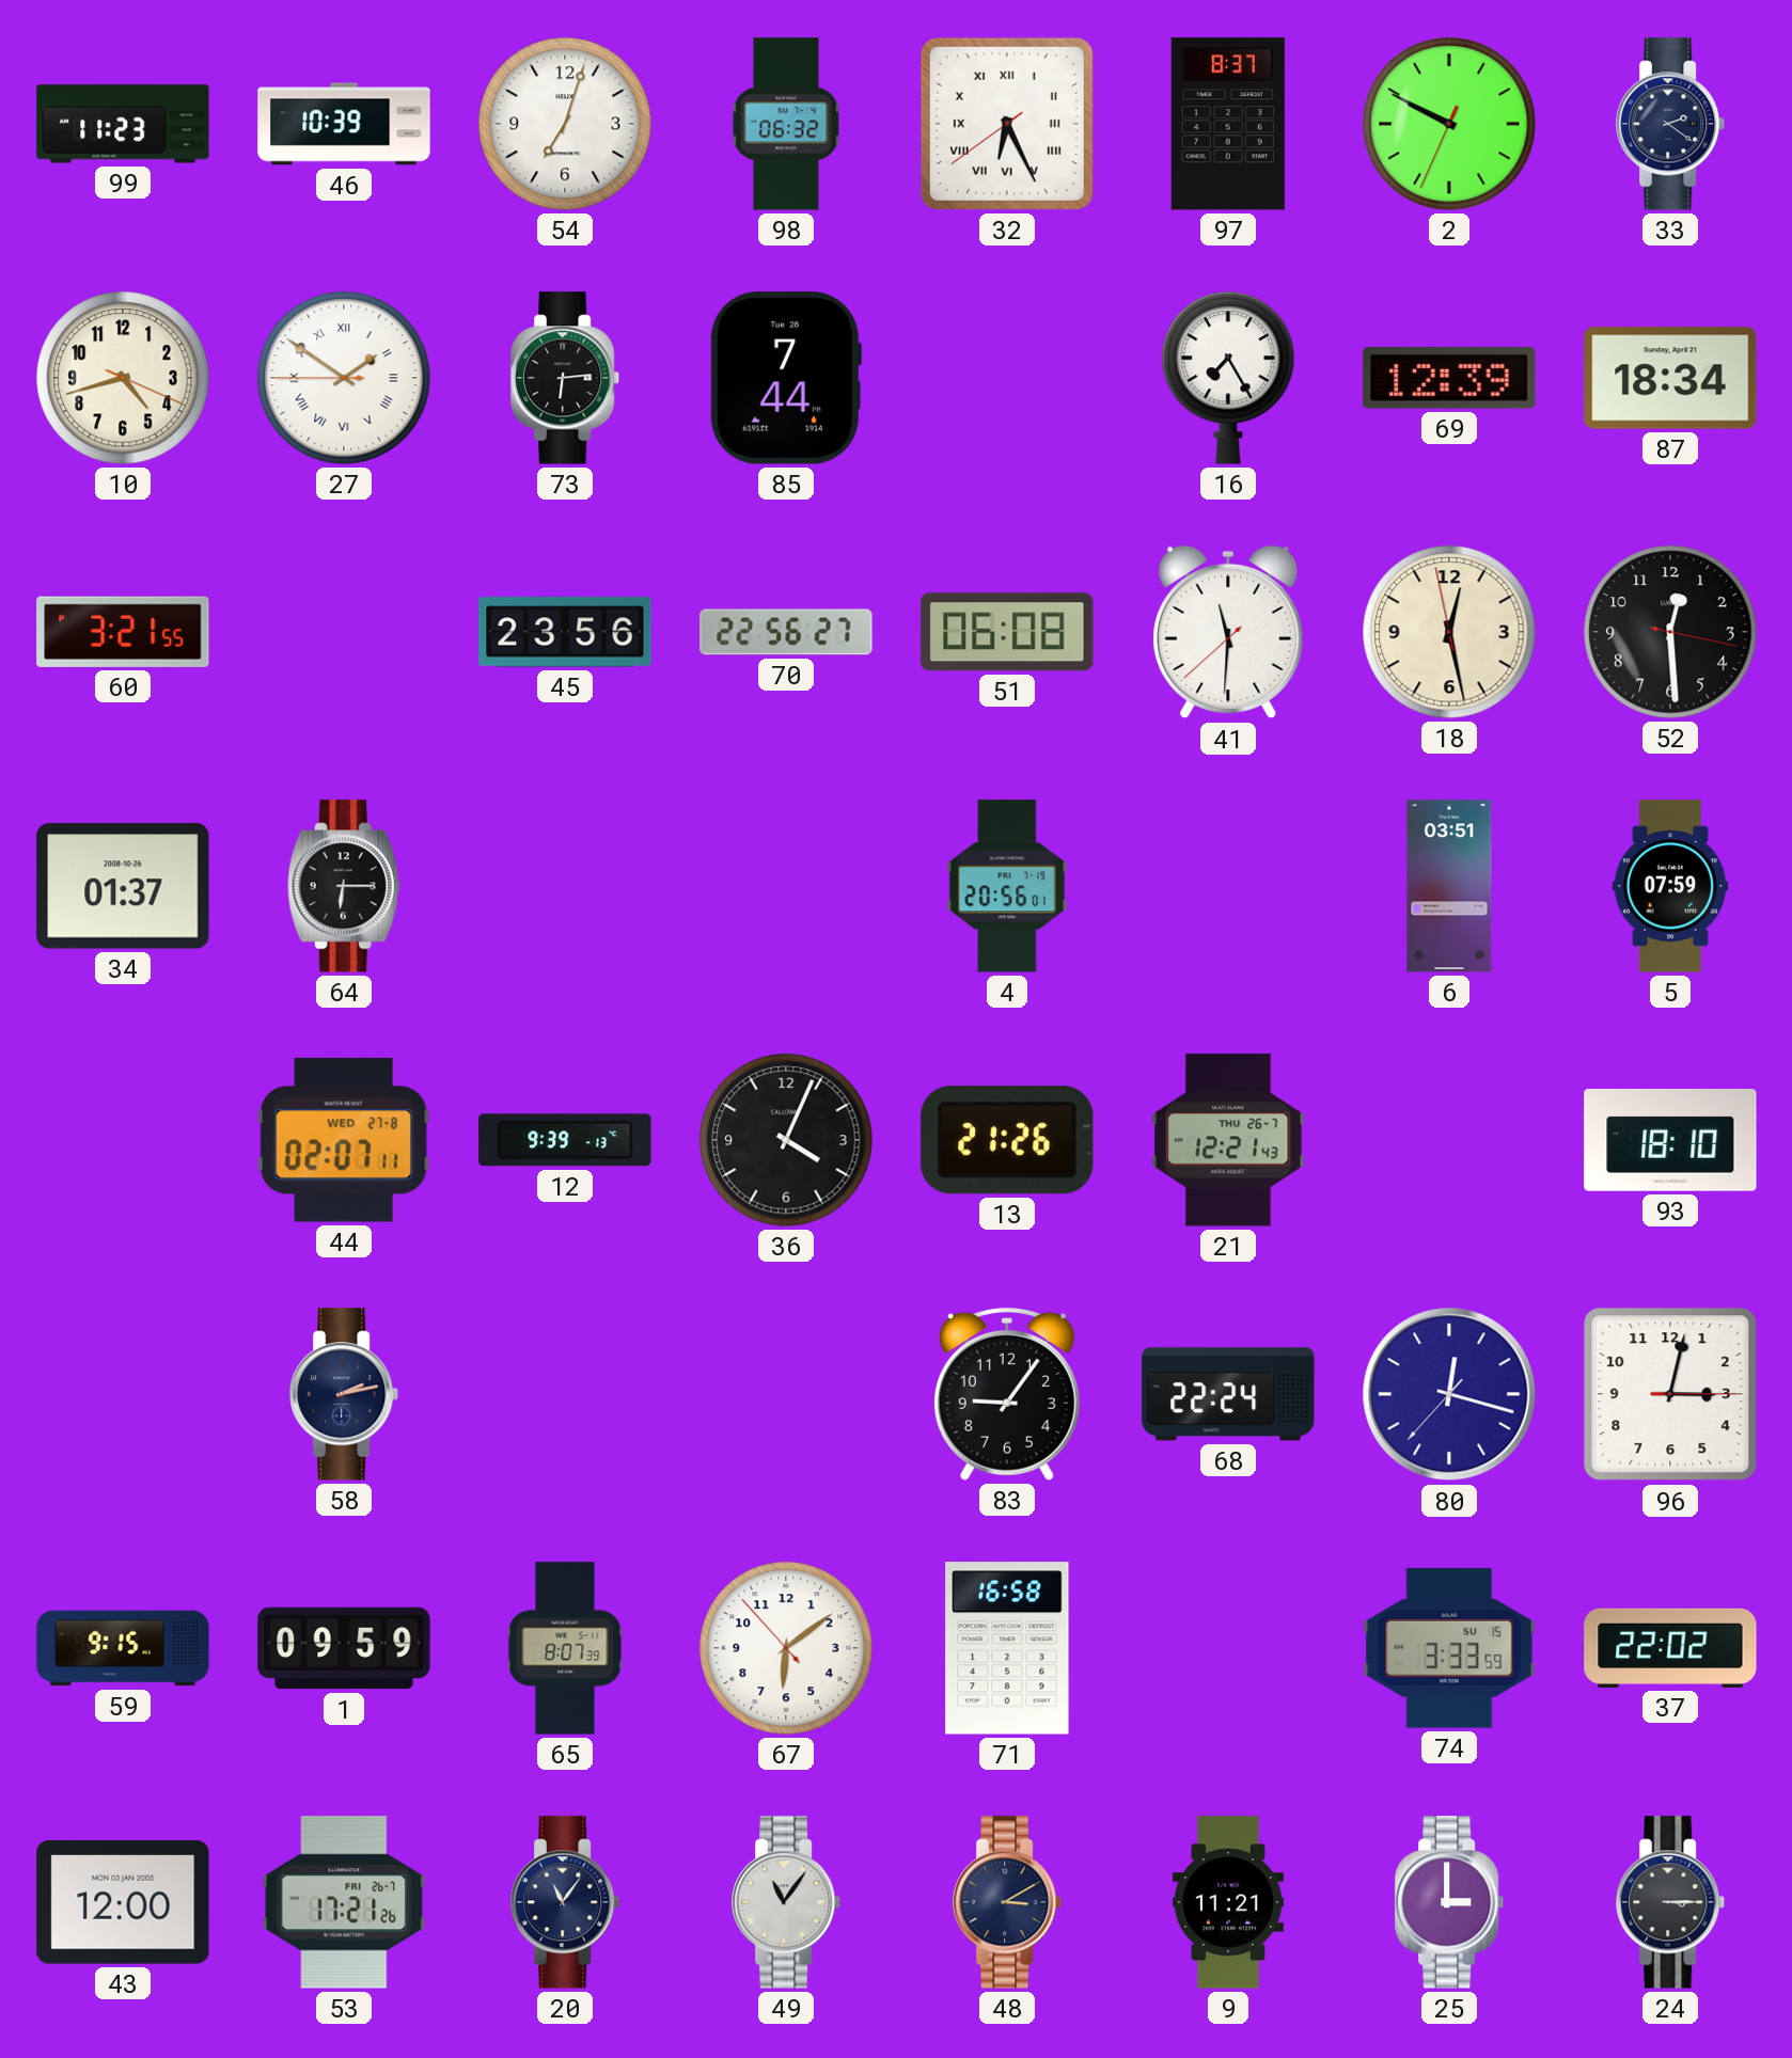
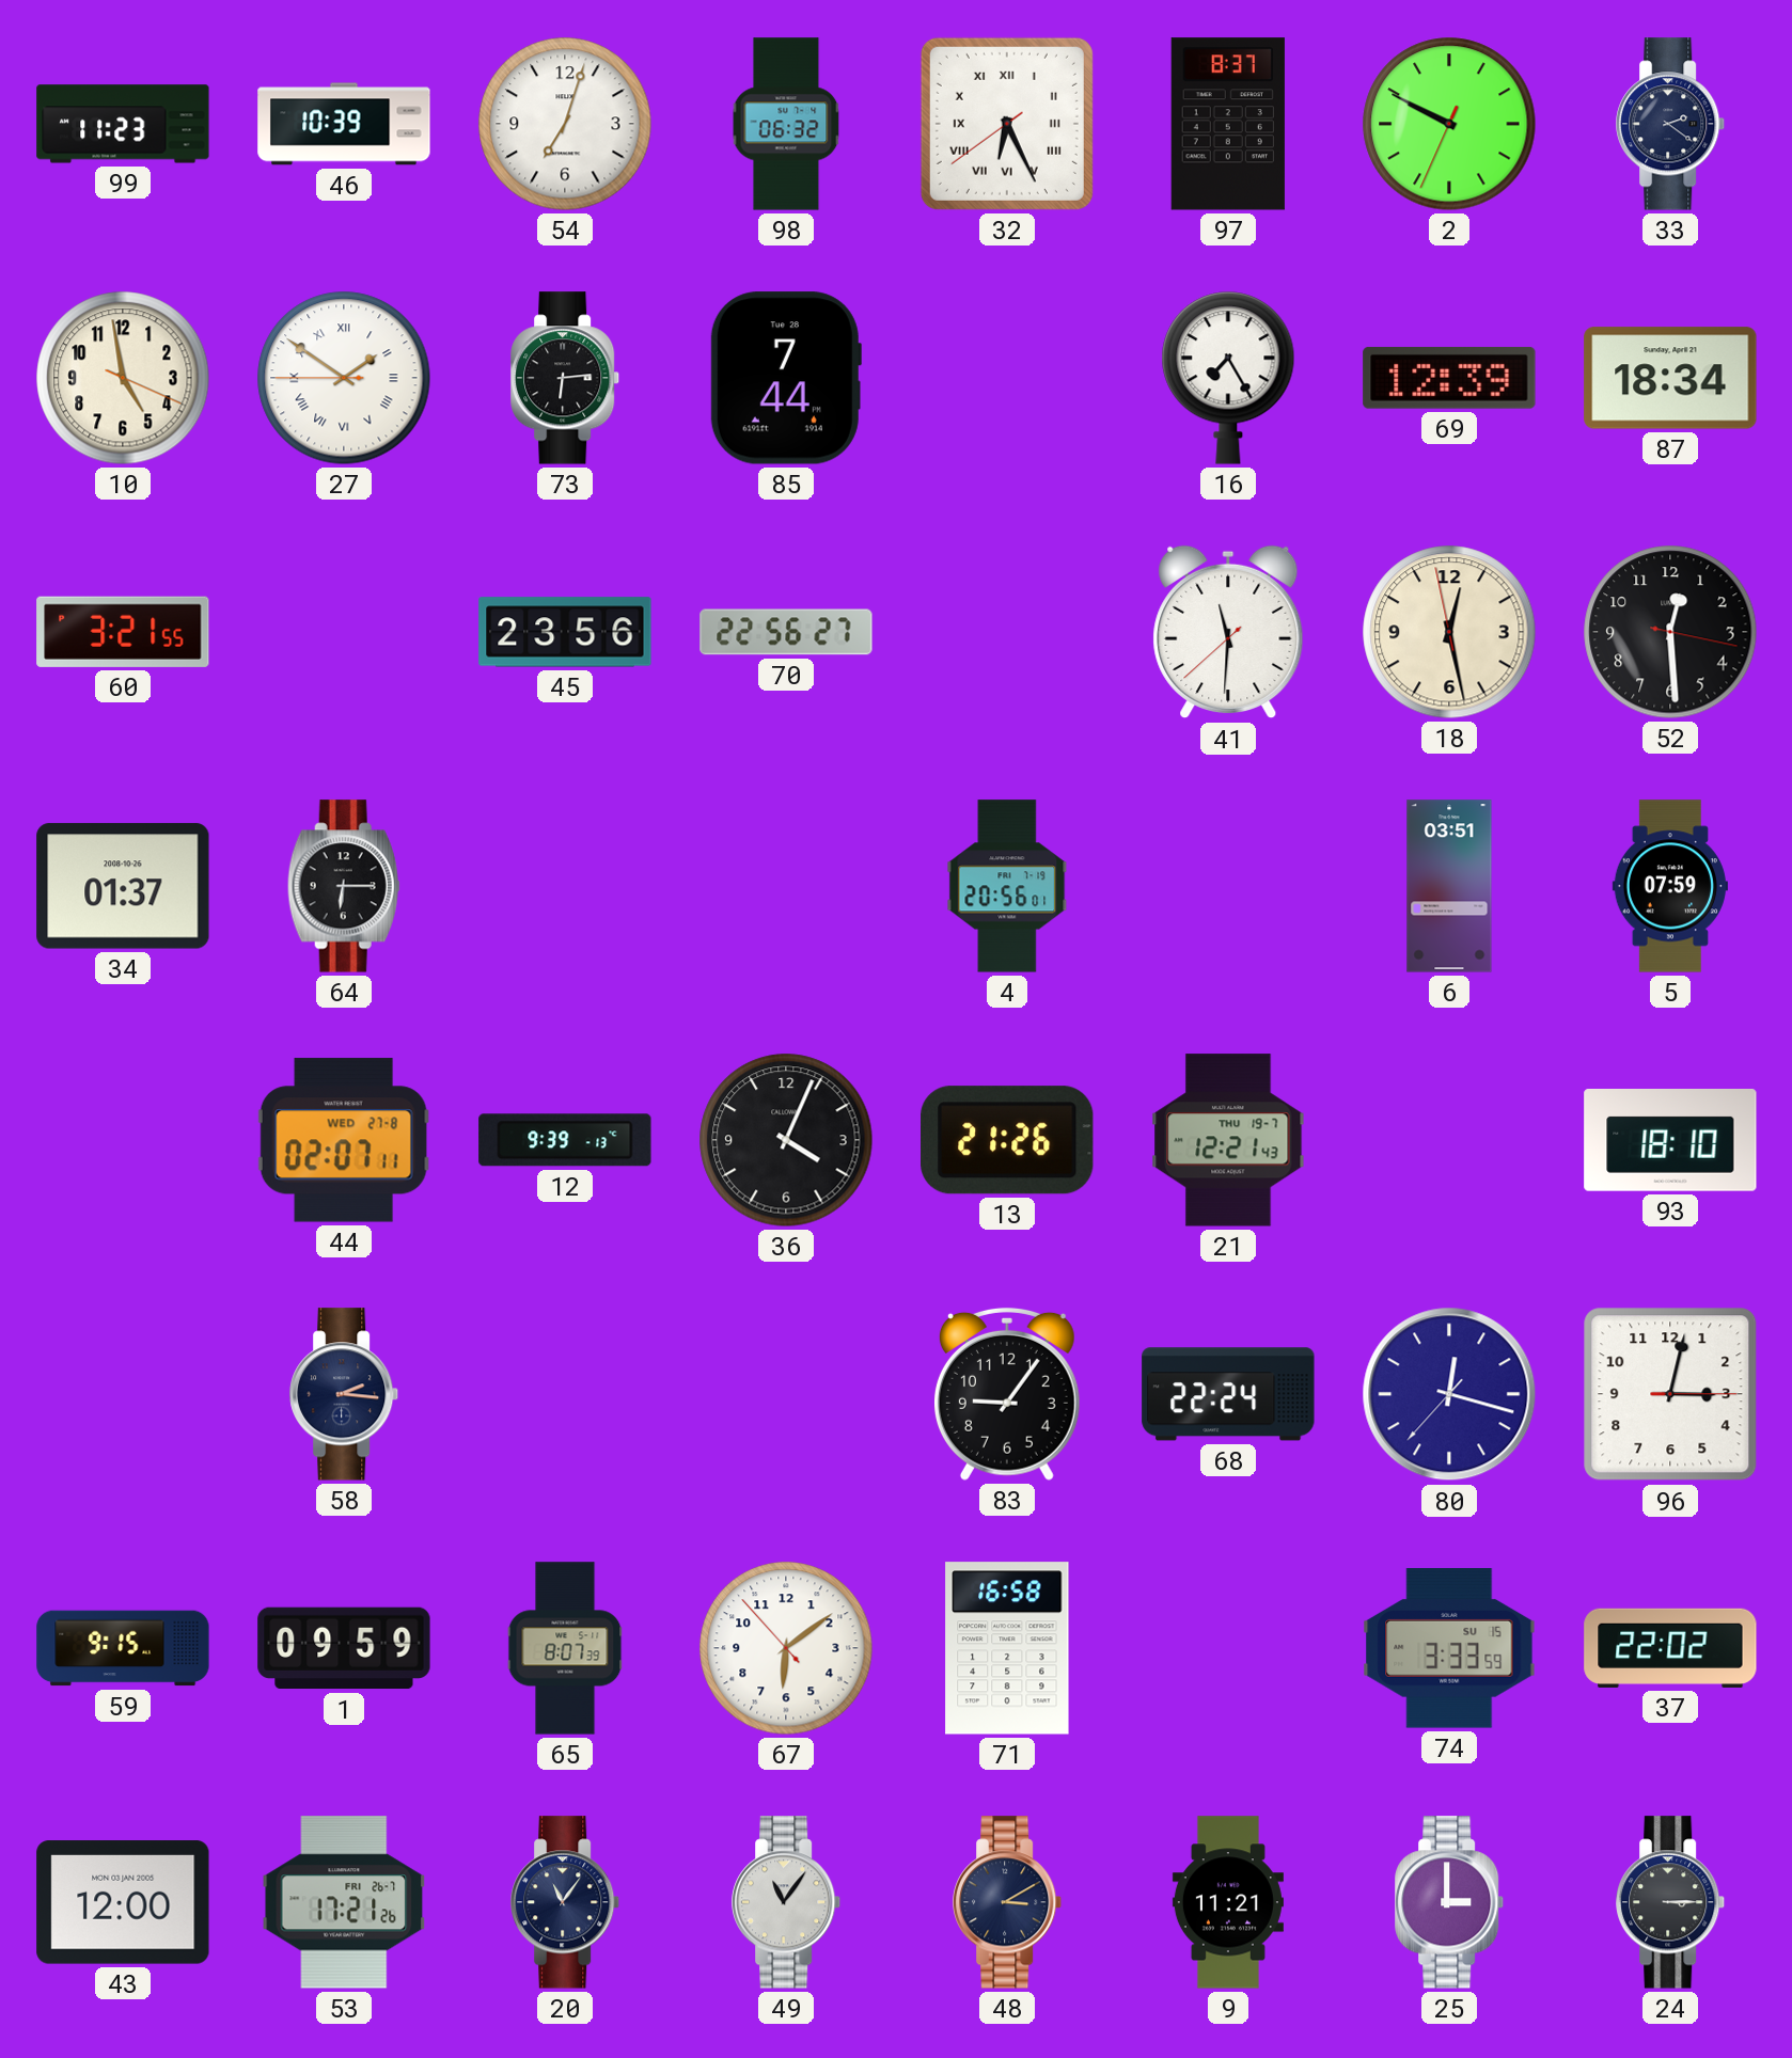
10: 4:42 -> 4:58 (123, 378)
51: 06:08 -> none (1007, 632)
21 date: THU 26-7 -> THU 19-7 (1228, 1140)
58: 2:13 -> 2:16 (345, 1394)
